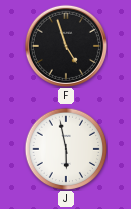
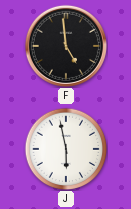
F: 4:57 -> 4:59 (66, 46)
